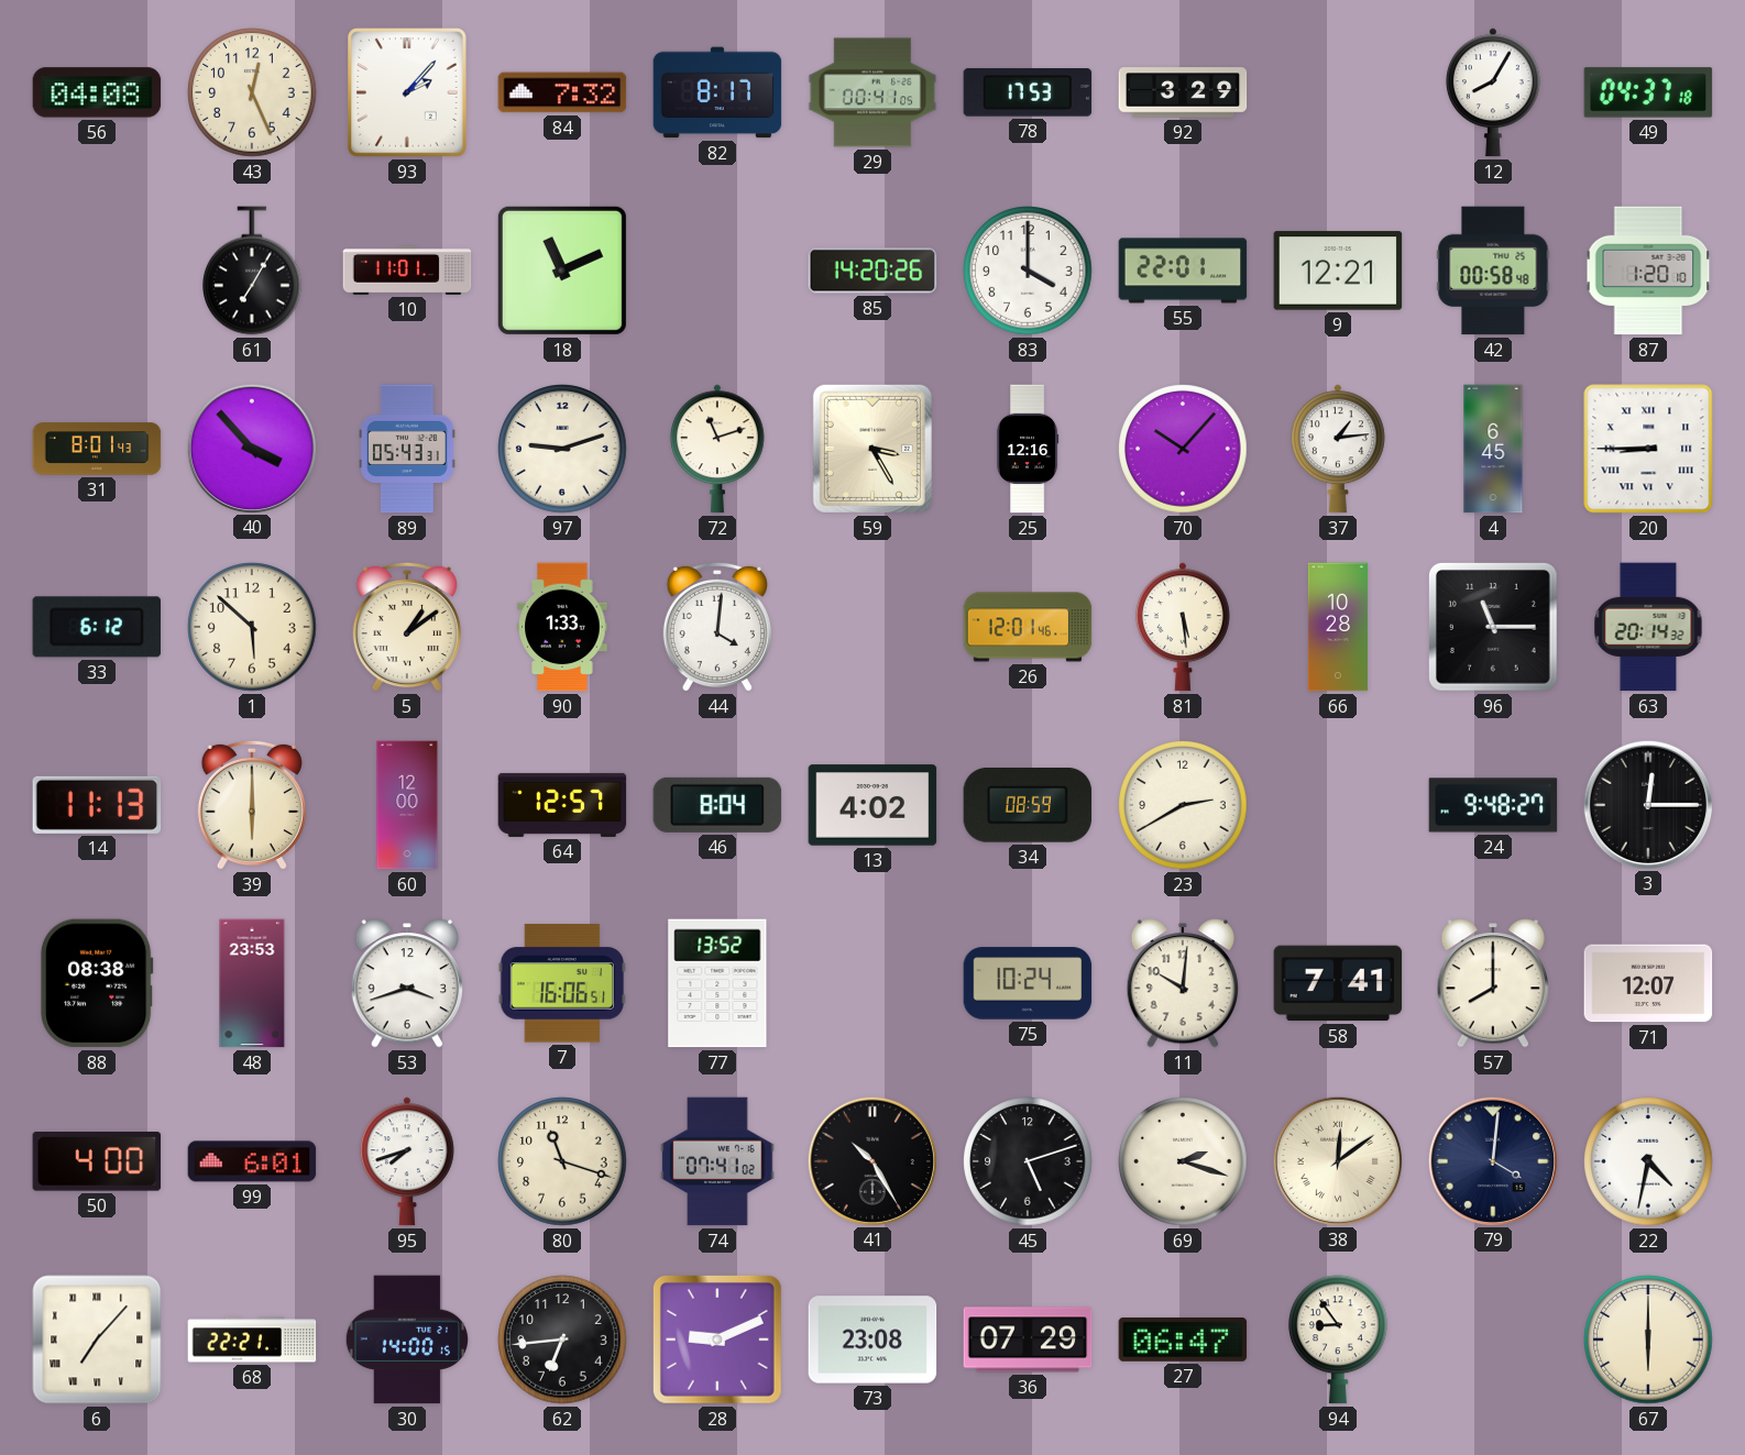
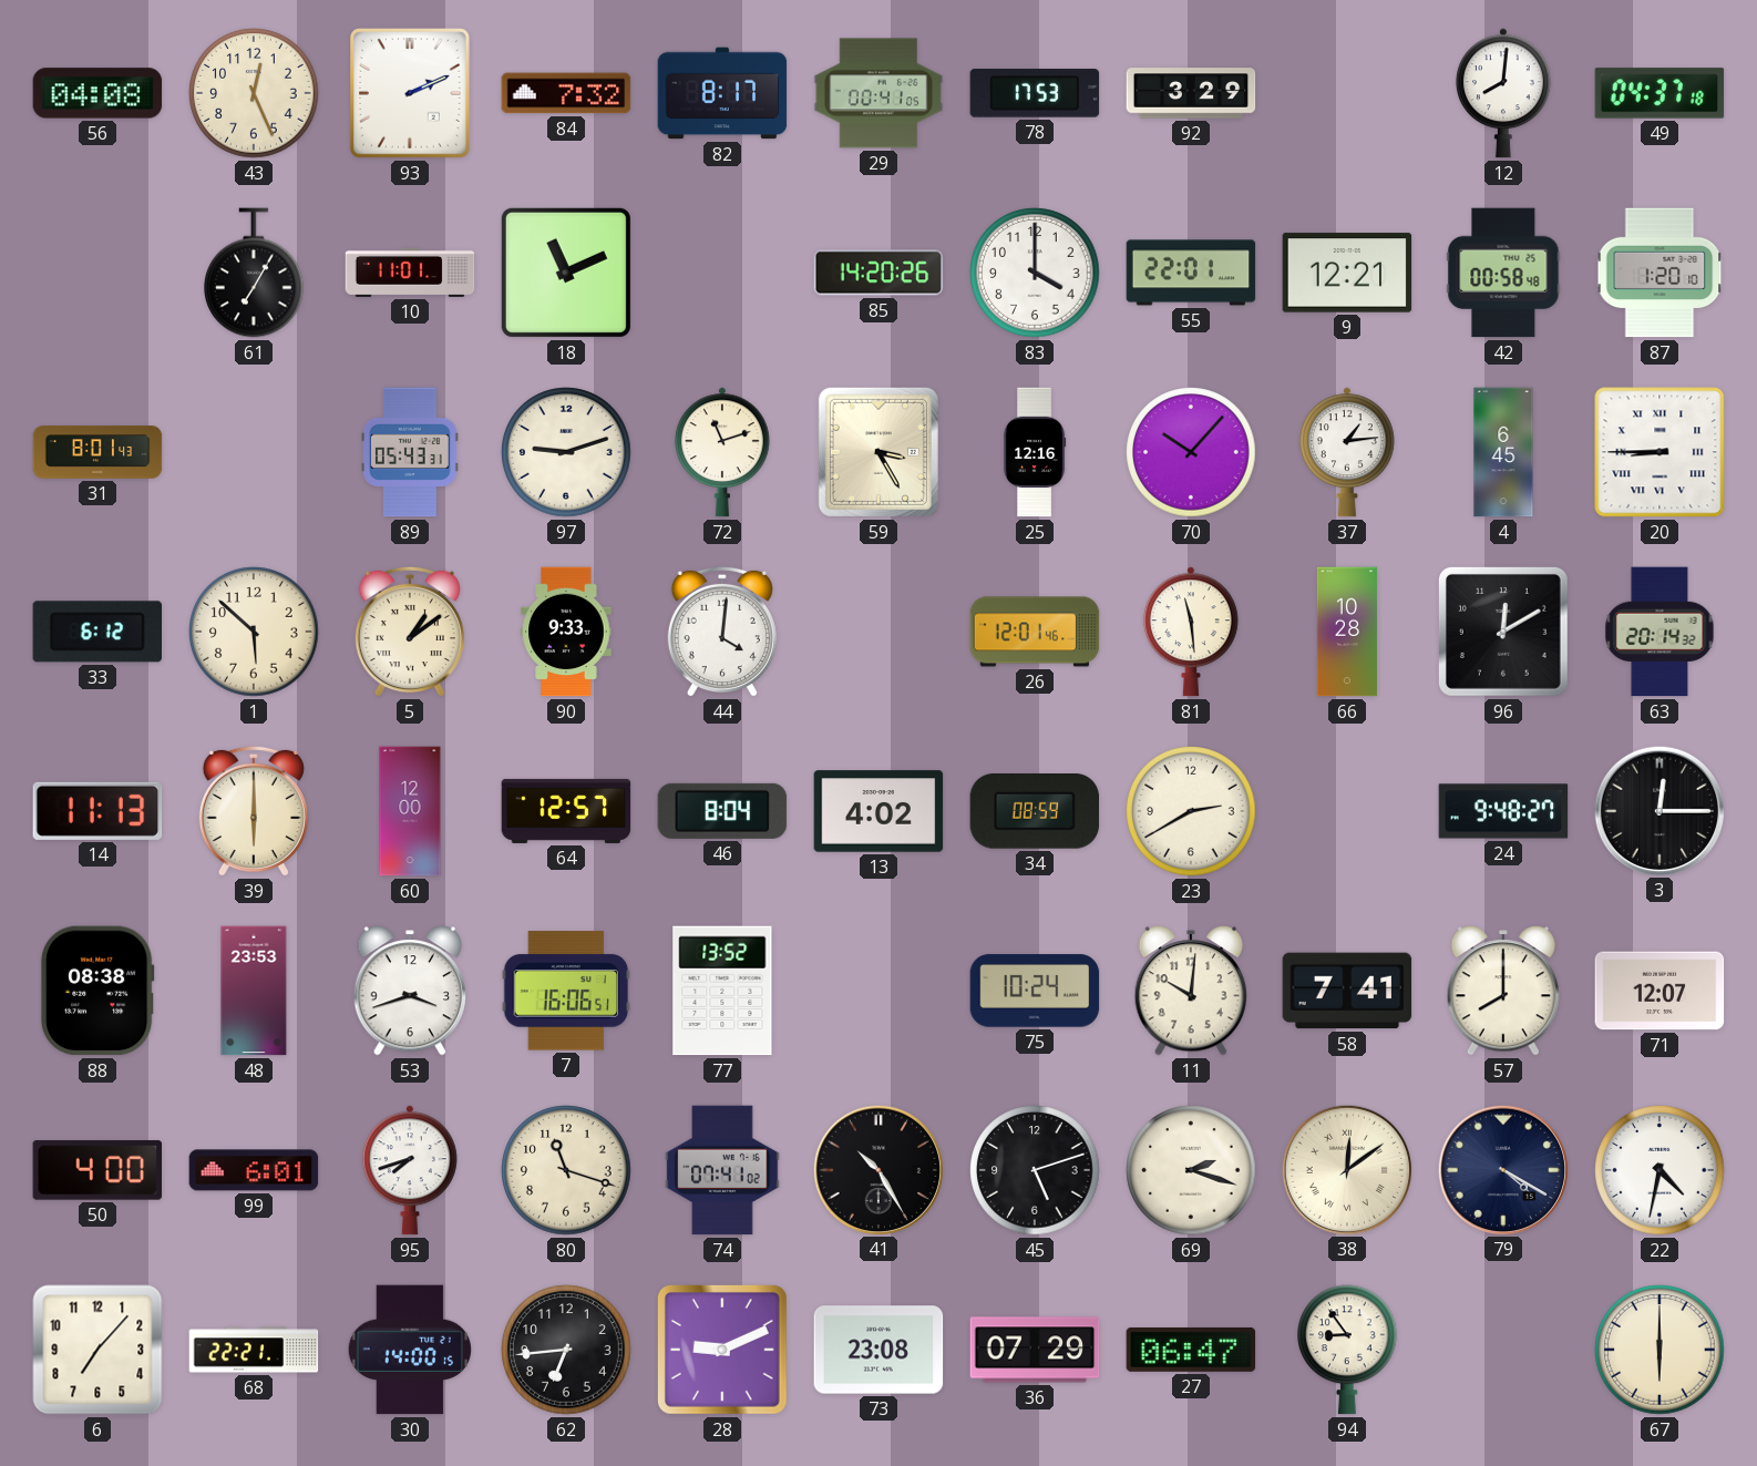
93: 2:07 -> 2:11 (410, 93)
12: 8:05 -> 8:01 (1503, 93)
40: 3:53 -> none (251, 448)
90: 1:33 -> 9:33 (566, 632)
81: 5:29 -> 11:29 (1191, 632)
96: 11:15 -> 12:10 (1503, 632)
79: 4:01 -> 4:20 (1502, 1169)
6 numerals: Roman -> Arabic (97, 1350)
